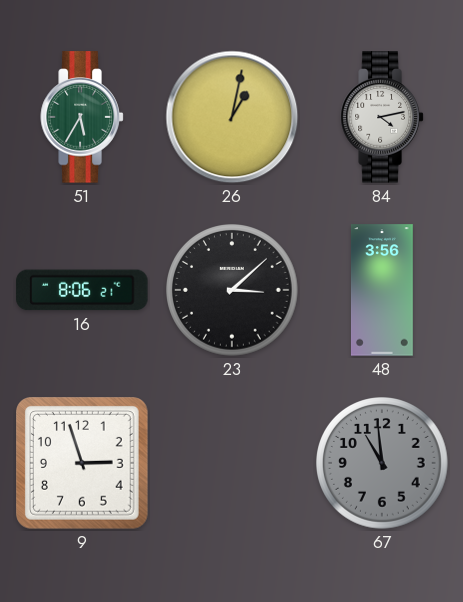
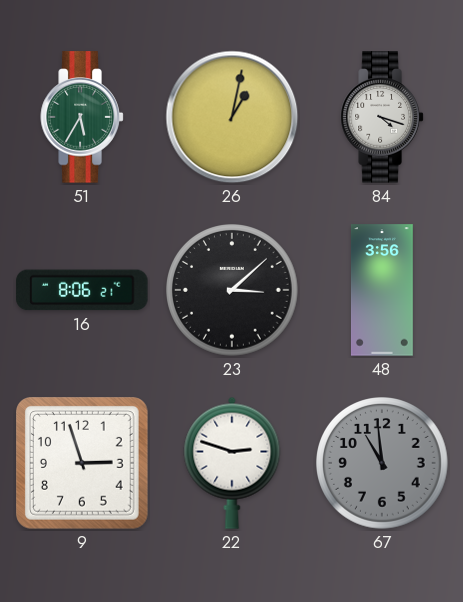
84: 4:13 -> 4:18 (382, 117)
22: none -> 2:48 (232, 463)
